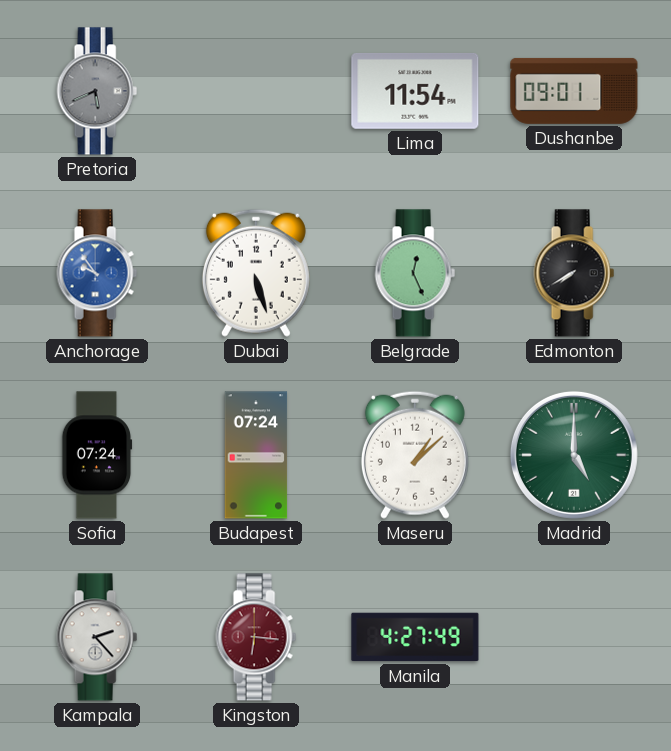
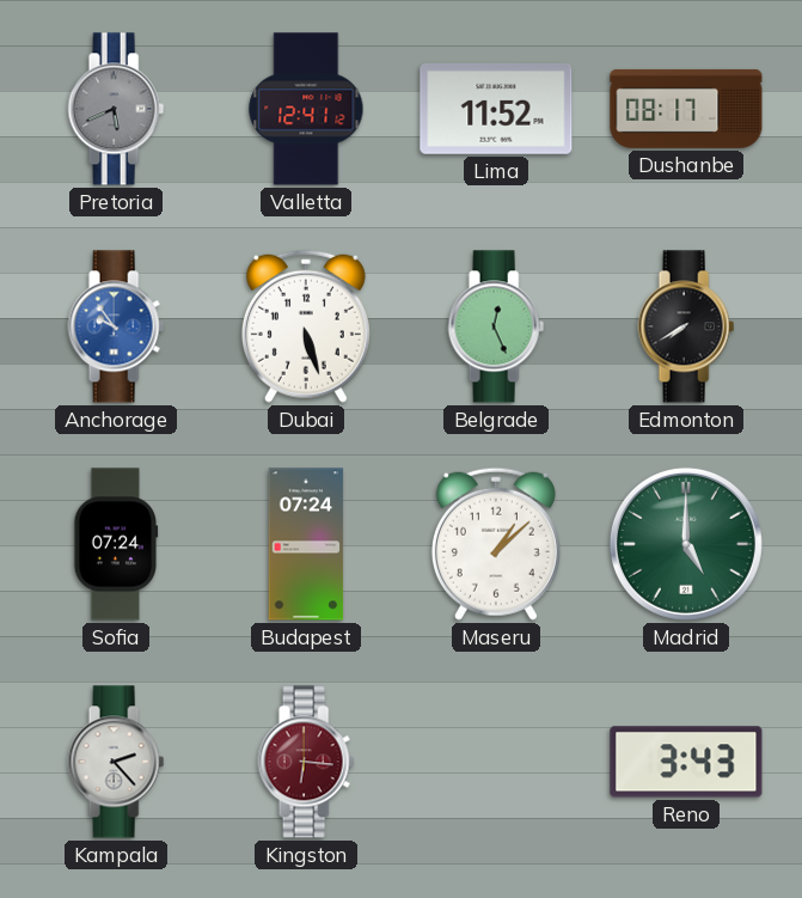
Valletta: none -> 12:41 (306, 109)
Lima: 11:54 -> 11:52 (496, 109)
Dushanbe: 09:01 -> 08:17 (686, 109)
Manila: 4:27 -> none (415, 637)
Reno: none -> 3:43 (686, 762)
